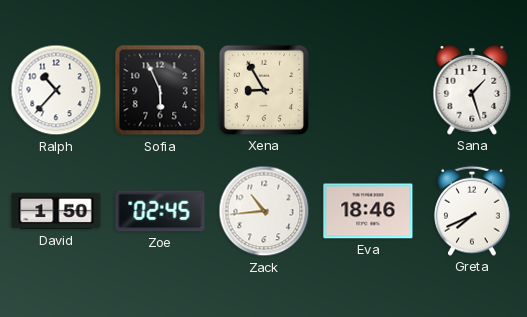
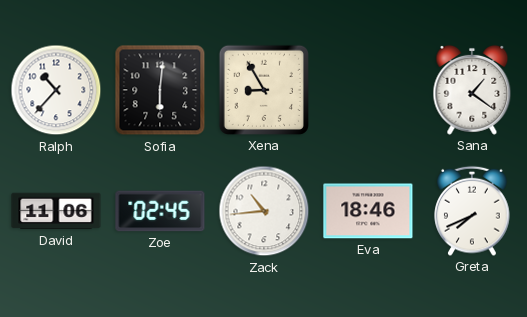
Sofia: 5:56 -> 6:01 (160, 90)
Sana: 1:27 -> 1:21 (472, 90)
David: 1:50 -> 11:06 (56, 211)
